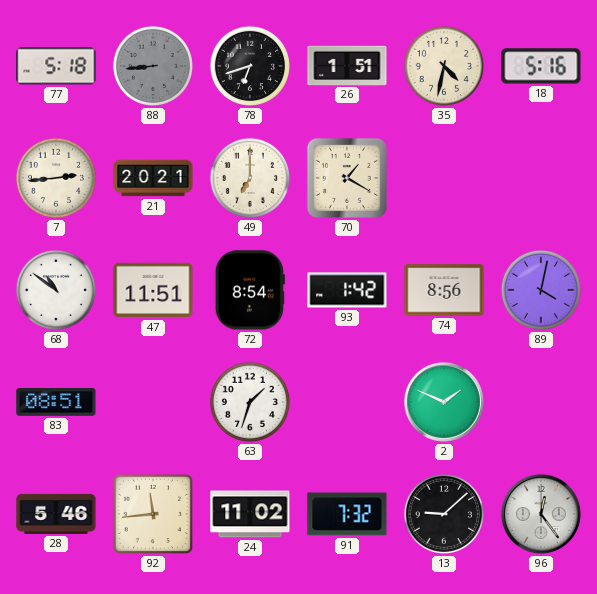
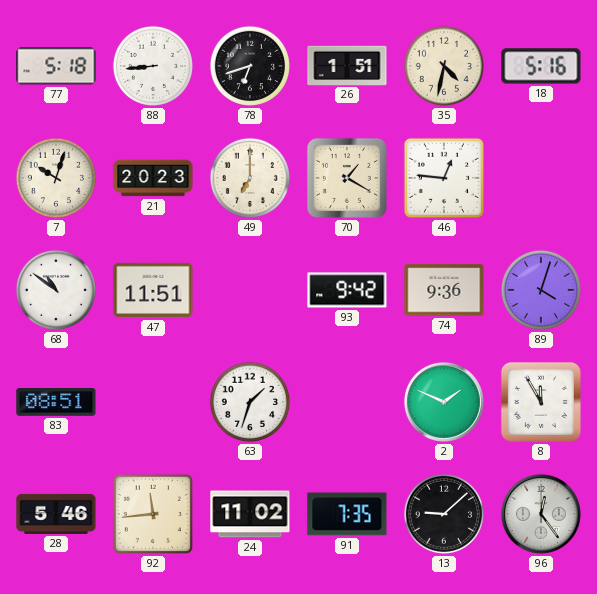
88 dial: grey -> white (152, 66)
7: 2:44 -> 10:03 (55, 178)
21: 20:21 -> 20:23 (153, 178)
46: none -> 12:46 (444, 178)
72: 8:54 -> none (250, 290)
93: 1:42 -> 9:42 (347, 290)
74: 8:56 -> 9:36 (444, 290)
89: 4:02 -> 4:03 (540, 290)
8: none -> 11:55 (541, 402)
91: 7:32 -> 7:35 (347, 514)
